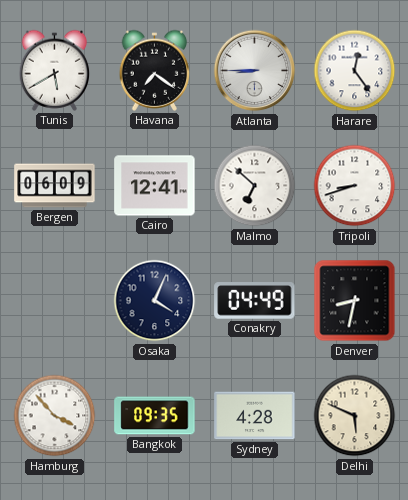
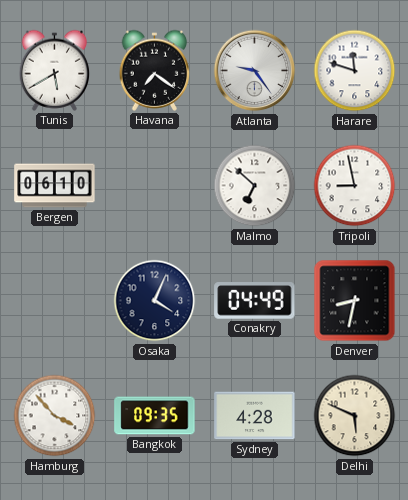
Atlanta: 8:45 -> 9:24 (255, 71)
Harare: 12:24 -> 11:48 (355, 71)
Bergen: 06:09 -> 06:10 (55, 186)
Cairo: 12:41 -> none (155, 186)
Tripoli: 8:42 -> 8:58 (355, 186)
